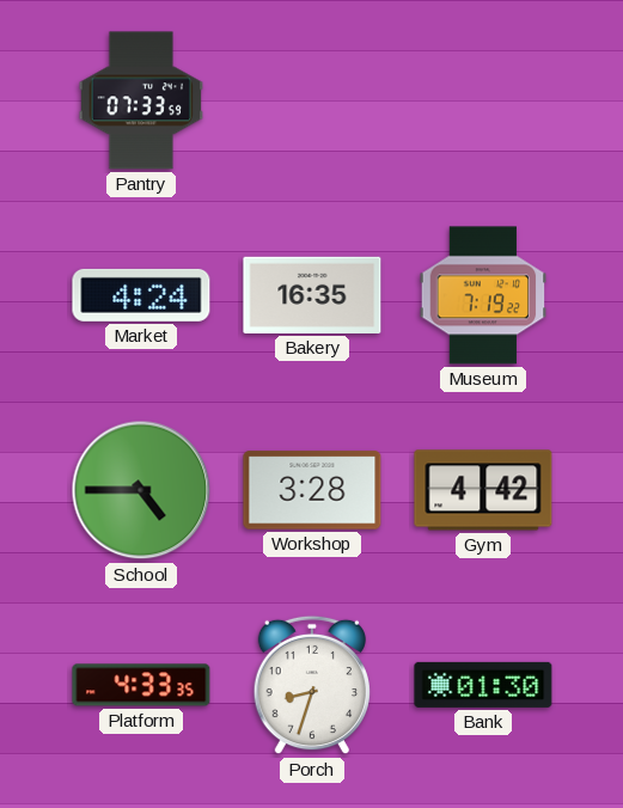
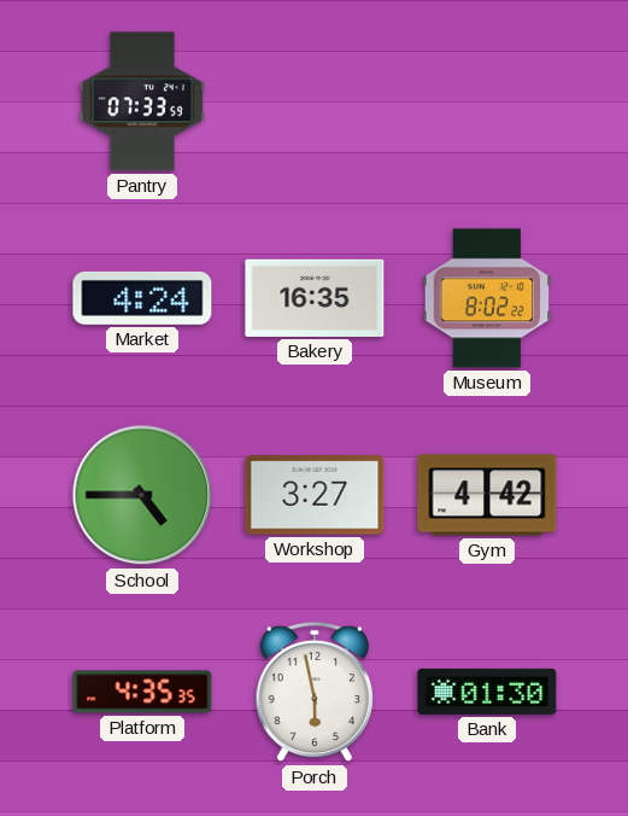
Museum: 7:19 -> 8:02 (487, 298)
Workshop: 3:28 -> 3:27 (315, 495)
Platform: 4:33 -> 4:35 (142, 692)
Porch: 8:33 -> 5:58 (315, 692)
